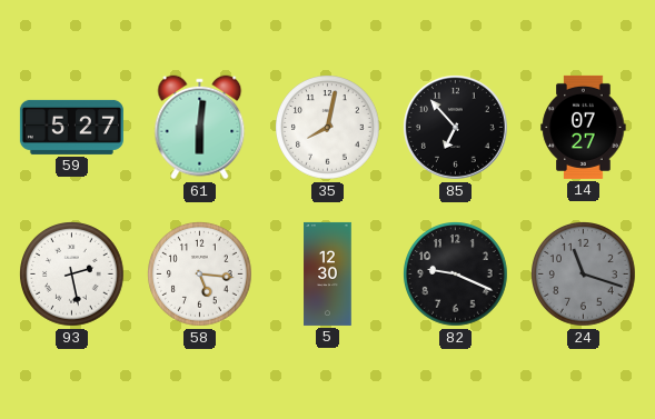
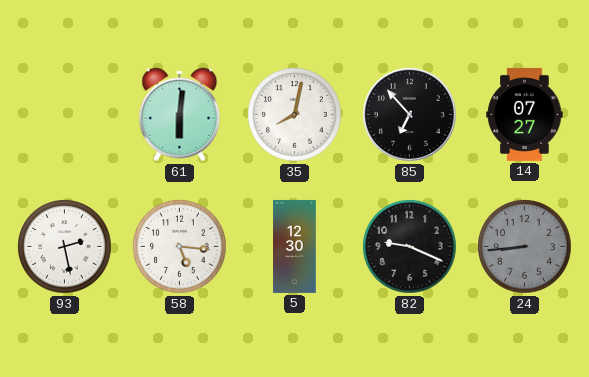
59: 5:27 -> none (71, 127)
24: 11:18 -> 8:44 (525, 247)
